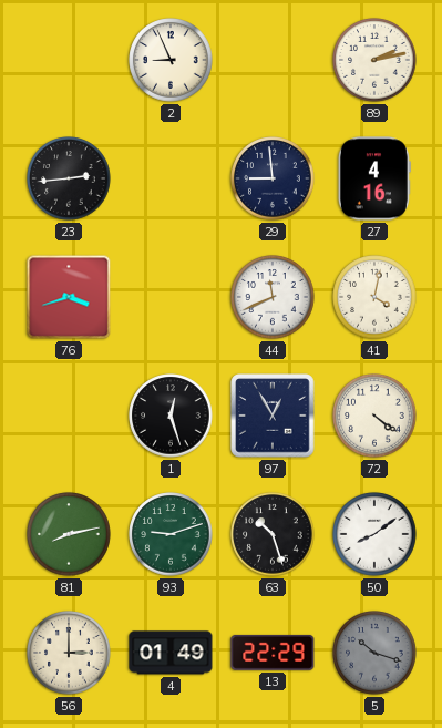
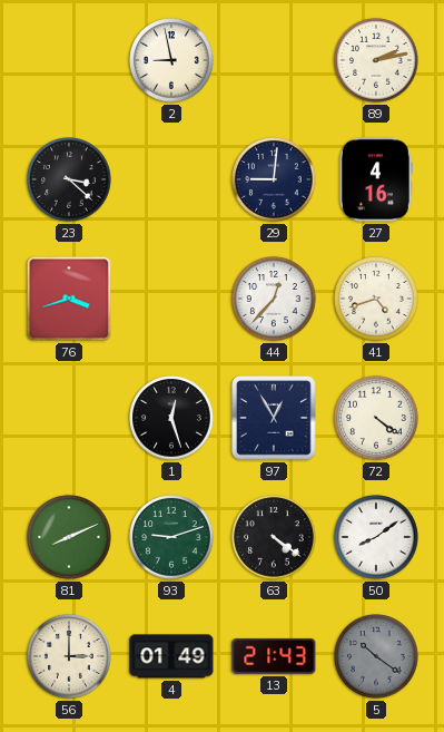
2: 8:56 -> 8:58 (171, 60)
23: 2:44 -> 3:22 (69, 179)
29: 8:59 -> 9:01 (274, 179)
44: 11:41 -> 12:37 (274, 299)
41: 4:02 -> 4:42 (376, 299)
81: 8:13 -> 8:11 (69, 537)
63: 10:27 -> 4:21 (274, 537)
13: 22:29 -> 21:43 (274, 656)
5: 10:18 -> 10:21 (376, 656)
